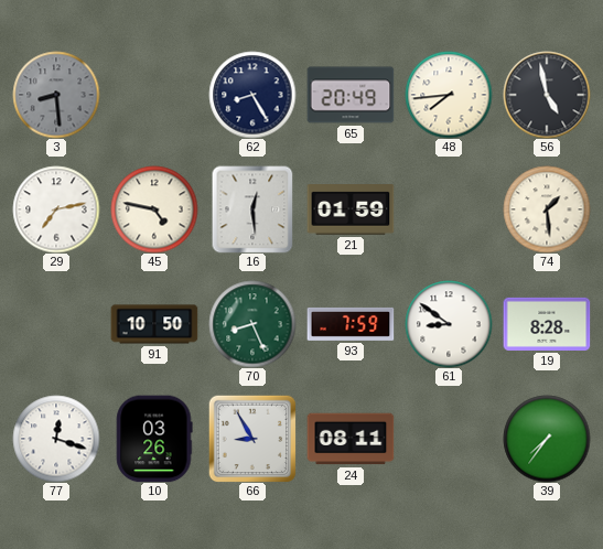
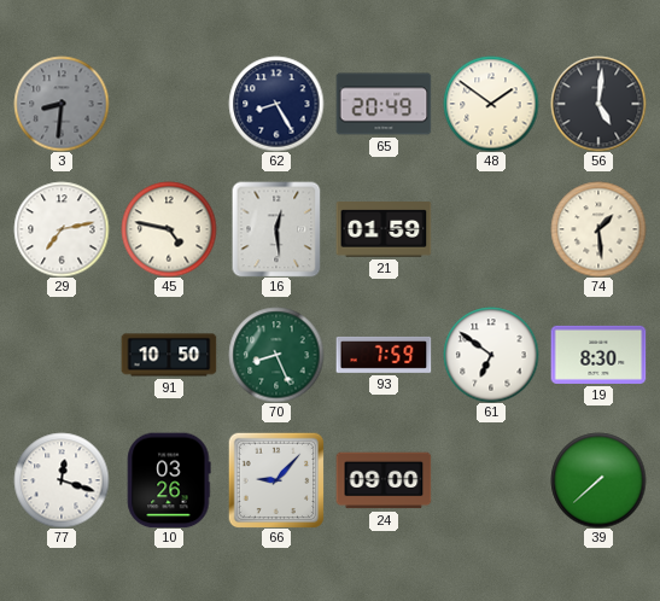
3: 8:29 -> 8:31 (62, 104)
48: 7:44 -> 1:51 (491, 104)
56: 4:58 -> 5:01 (598, 104)
61: 8:51 -> 6:51 (491, 355)
19: 8:28 -> 8:30 (598, 355)
66: 8:55 -> 9:07 (276, 480)
24: 08:11 -> 09:00 (384, 480)
39: 7:36 -> 7:38 (598, 480)
